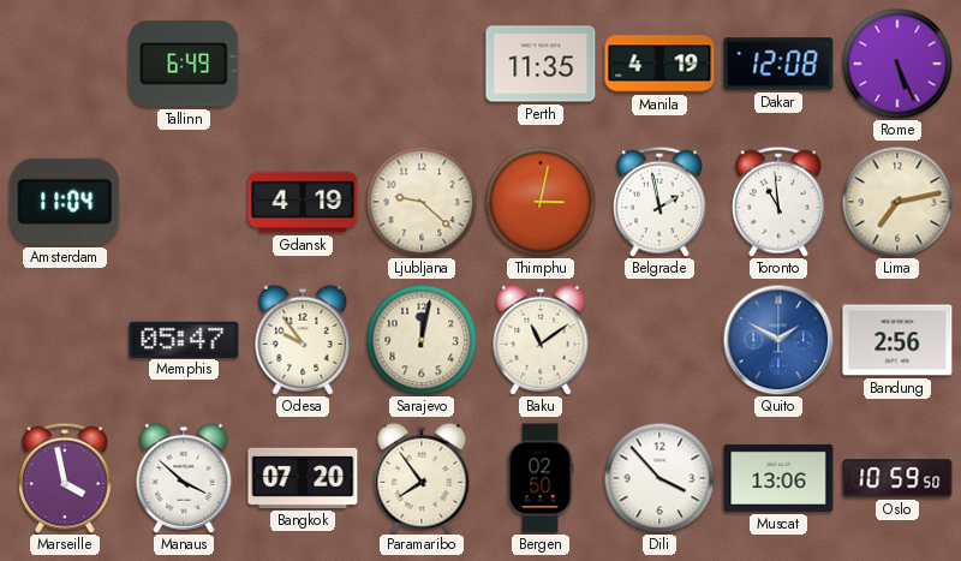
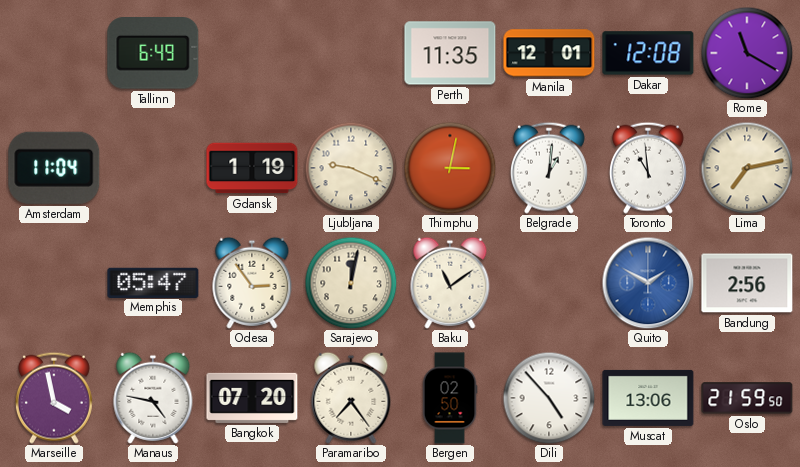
Manila: 4:19 -> 12:01 (549, 53)
Rome: 5:26 -> 11:20 (747, 53)
Gdansk: 4:19 -> 1:19 (252, 168)
Ljubljana: 9:22 -> 9:19 (351, 168)
Belgrade: 1:58 -> 1:01 (549, 168)
Odesa: 9:54 -> 2:54 (252, 283)
Manaus: 3:52 -> 4:47 (153, 398)
Paramaribo: 7:54 -> 7:24 (351, 398)
Dili: 3:53 -> 4:53 (549, 398)
Oslo: 10:59 -> 21:59 (747, 398)
